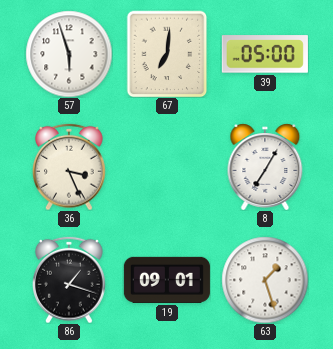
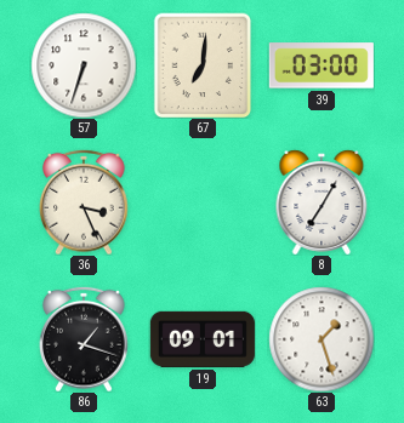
57: 5:57 -> 6:33 (84, 65)
39: 05:00 -> 03:00 (322, 65)
